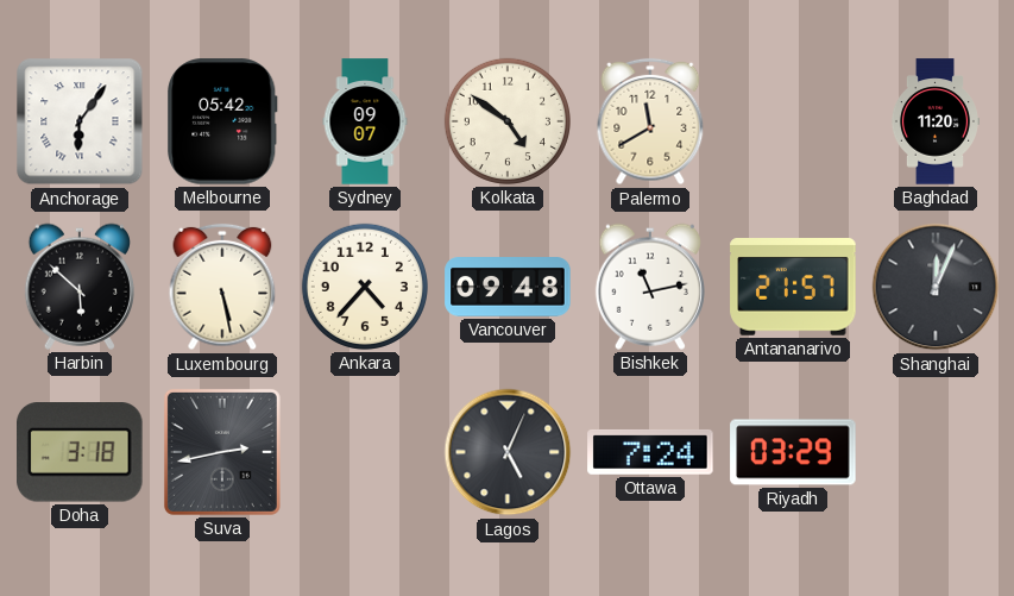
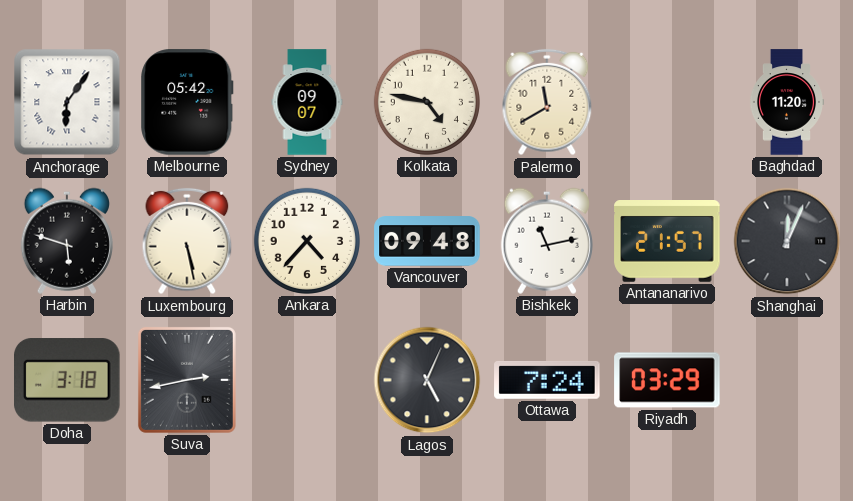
Kolkata: 4:51 -> 4:47 (427, 102)
Harbin: 5:52 -> 5:48 (67, 241)
